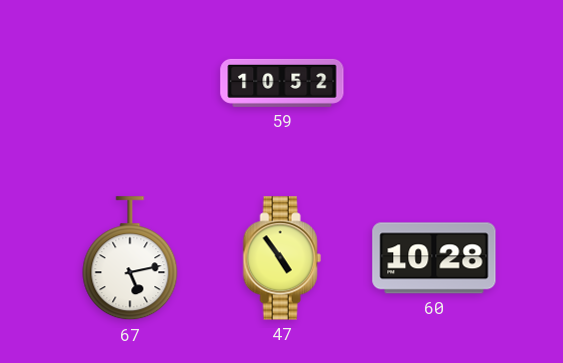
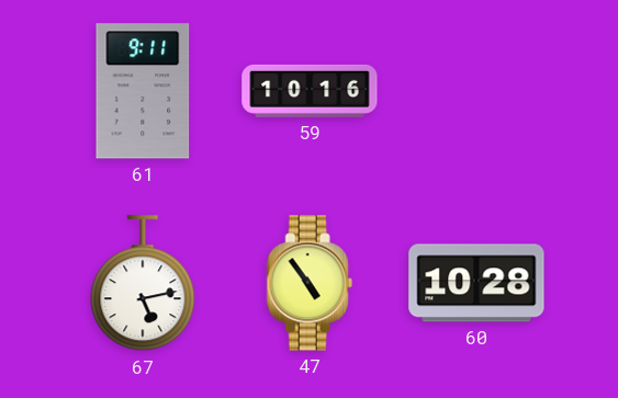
61: none -> 9:11 (143, 91)
59: 10:52 -> 10:16 (310, 91)
